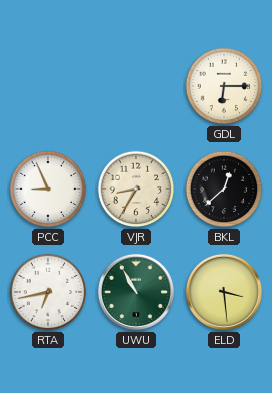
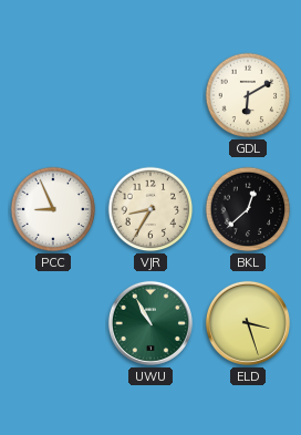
GDL: 6:15 -> 6:10 (248, 95)
RTA: 6:43 -> none (48, 292)
ELD: 3:29 -> 3:27 (248, 323)
